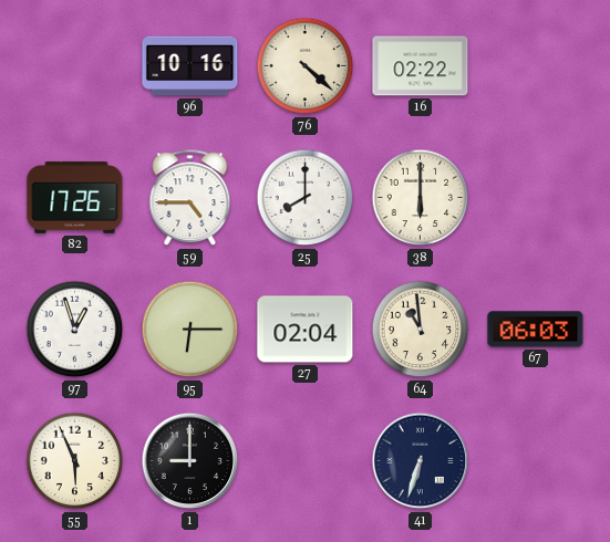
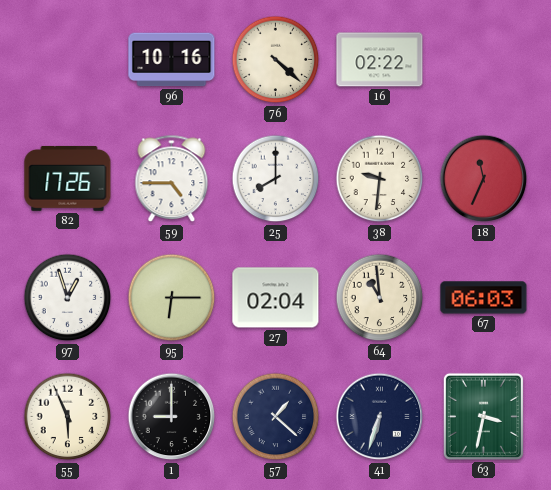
38: 6:00 -> 9:31 (380, 179)
18: none -> 11:34 (484, 179)
57: none -> 1:22 (276, 417)
63: none -> 3:32 (483, 416)
